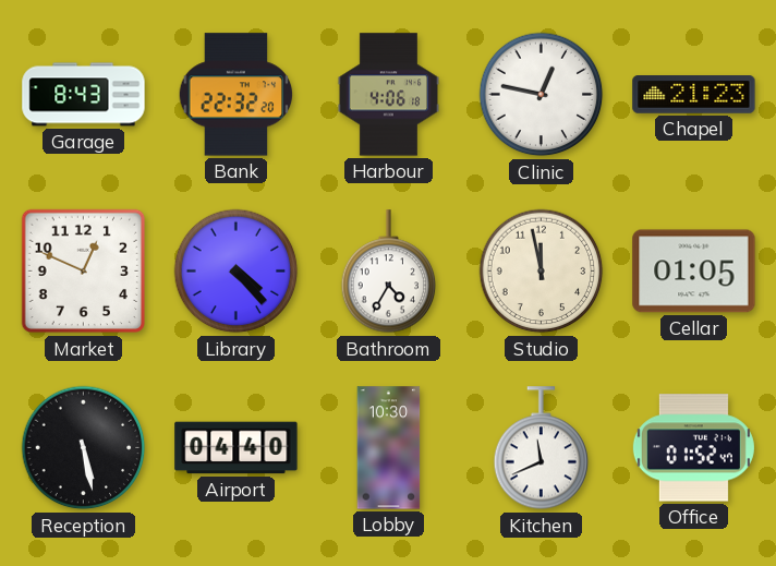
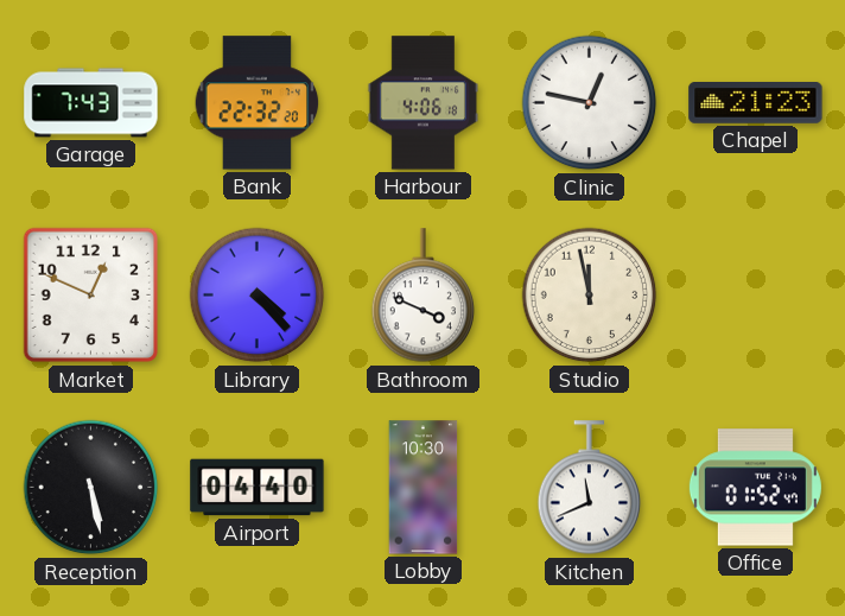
Garage: 8:43 -> 7:43 (91, 103)
Bathroom: 4:35 -> 3:49 (424, 296)
Cellar: 01:05 -> none (694, 272)
